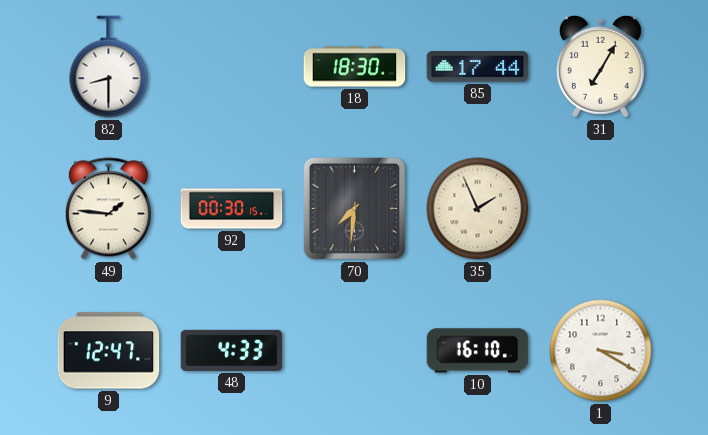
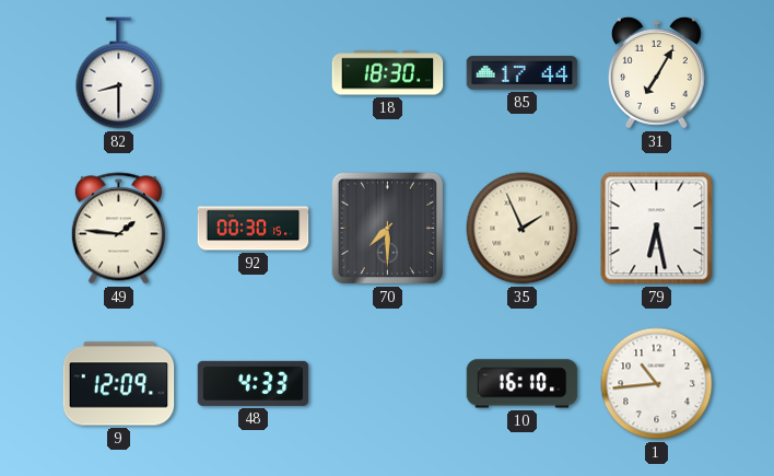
70: 7:31 -> 7:30 (387, 228)
79: none -> 6:28 (657, 229)
9: 12:47 -> 12:09 (119, 384)
1: 3:20 -> 10:44 (657, 384)
